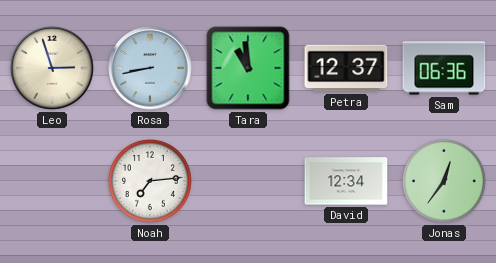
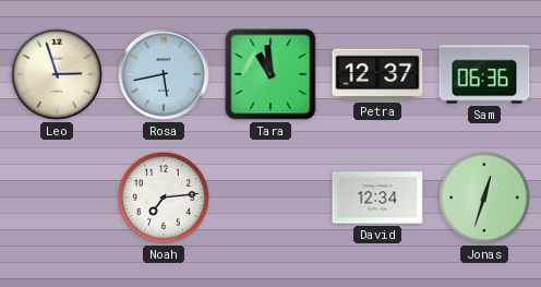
Rosa: 8:43 -> 5:43 (164, 74)
Jonas: 12:36 -> 12:33 (485, 199)
